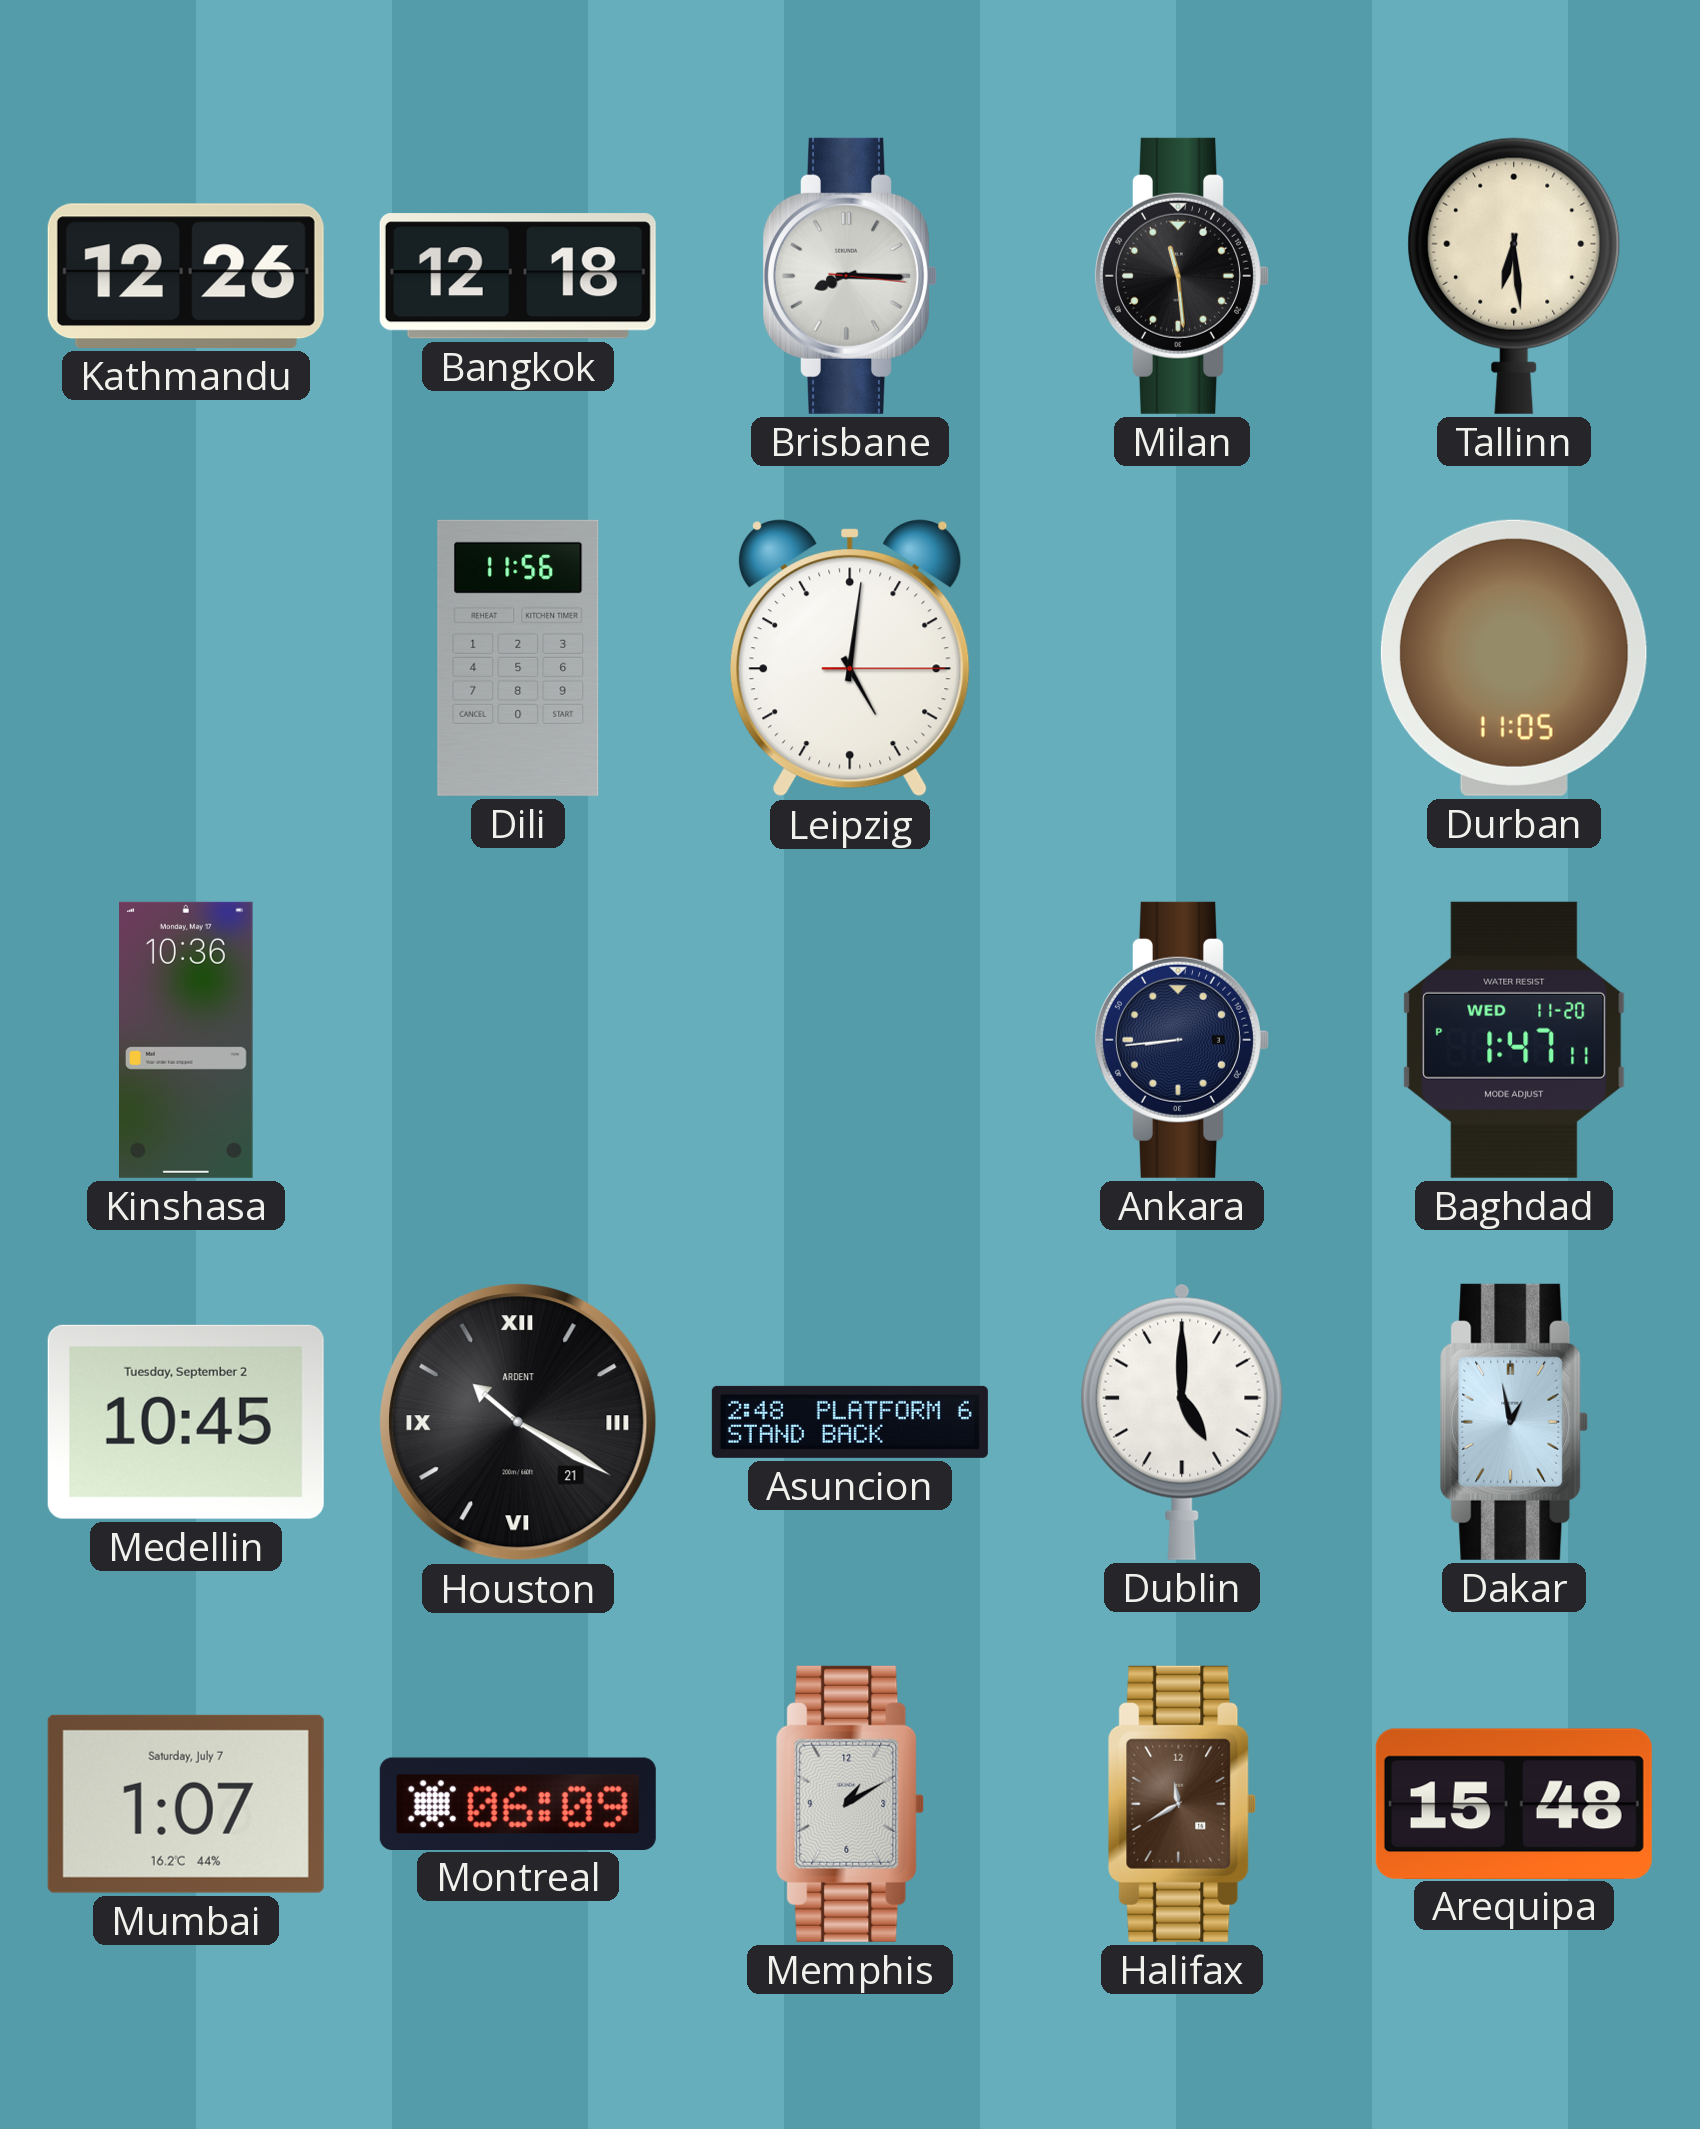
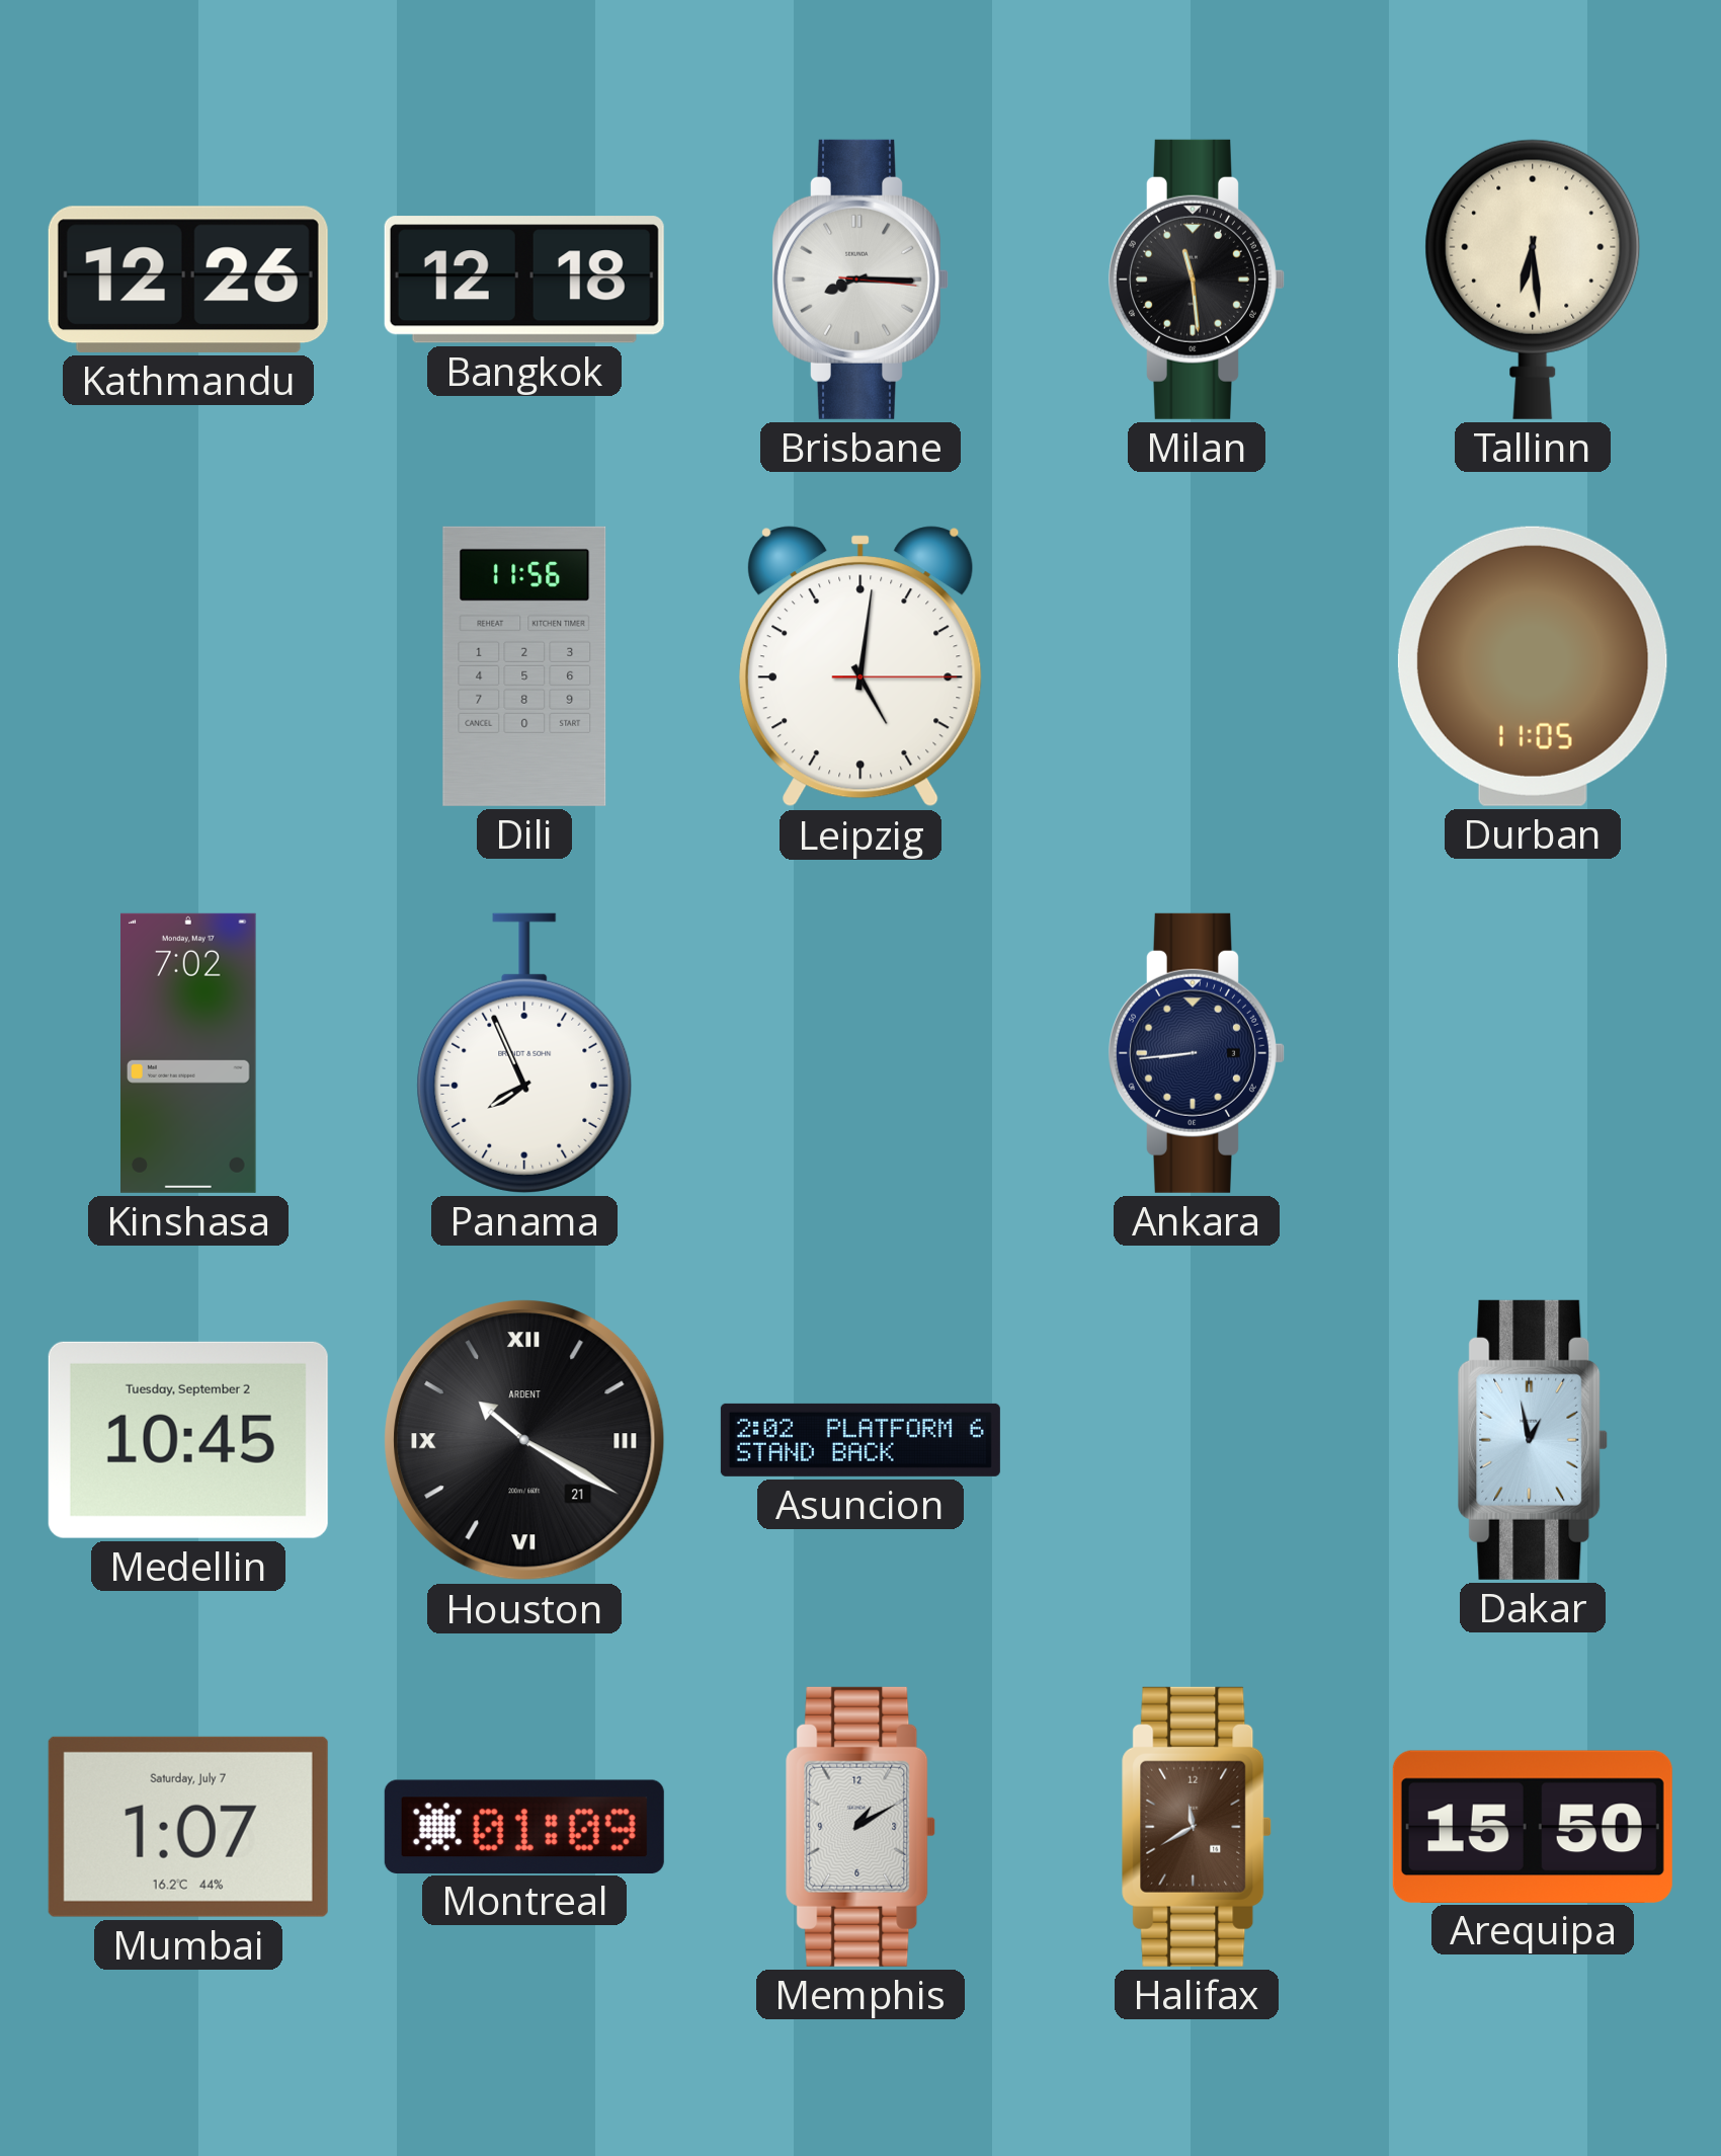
Kinshasa: 10:36 -> 7:02 (189, 1053)
Panama: none -> 7:56 (524, 1053)
Baghdad: 1:47 -> none (1514, 1040)
Asuncion: 2:48 -> 2:02 (861, 1440)
Dublin: 5:00 -> none (1182, 1422)
Montreal: 06:09 -> 01:09 (524, 1826)
Arequipa: 15:48 -> 15:50 (1533, 1826)
